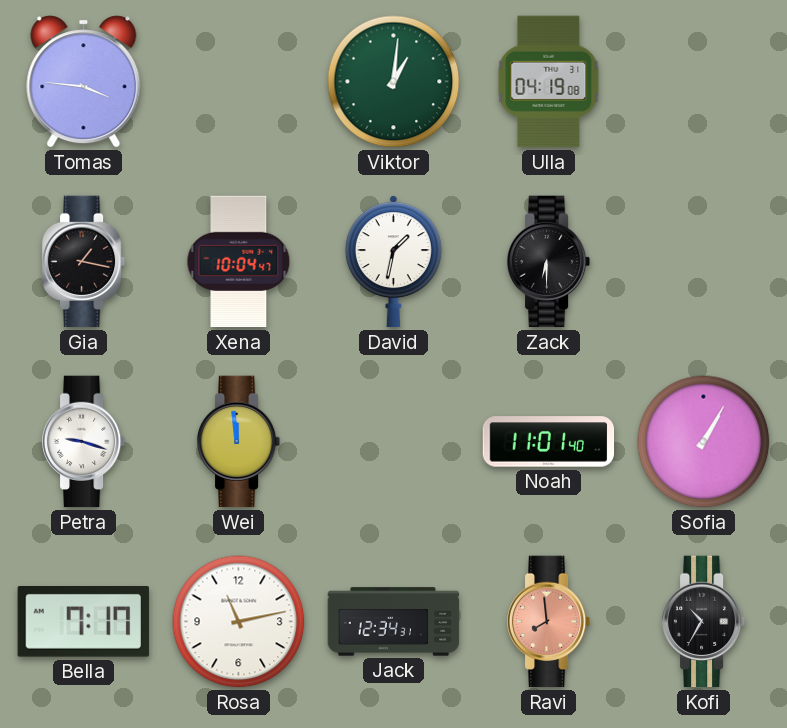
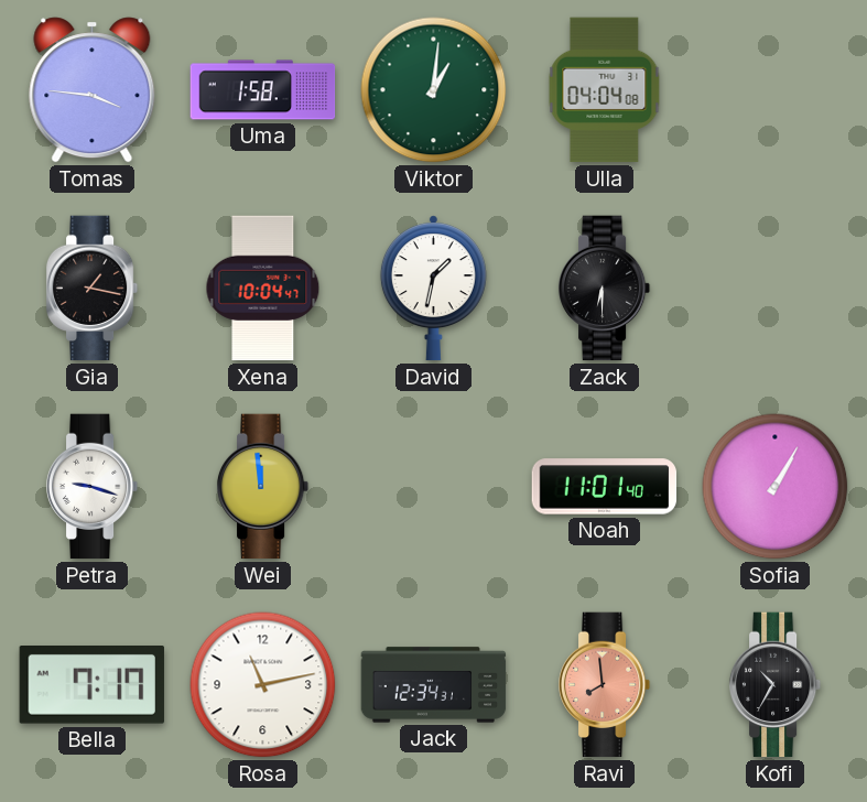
Uma: none -> 1:58 (263, 90)
Ulla: 04:19 -> 04:04 (605, 90)
